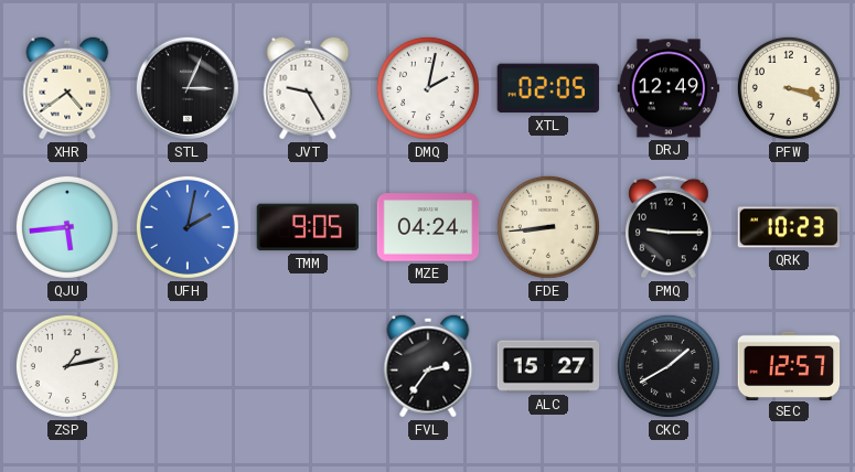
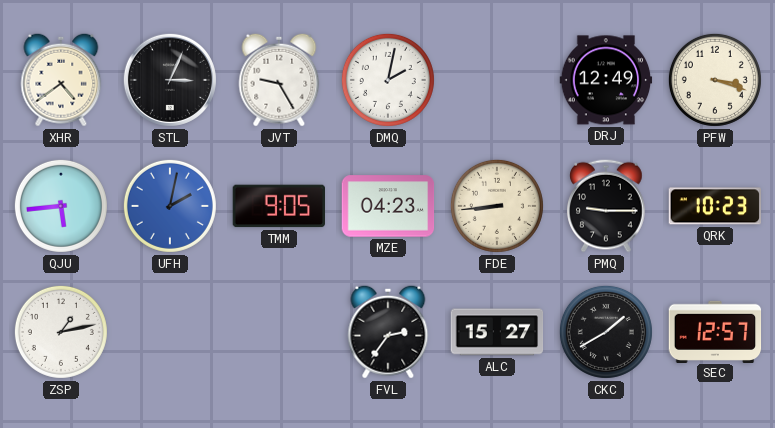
XTL: 02:05 -> none (548, 88)
MZE: 04:24 -> 04:23 (388, 206)
